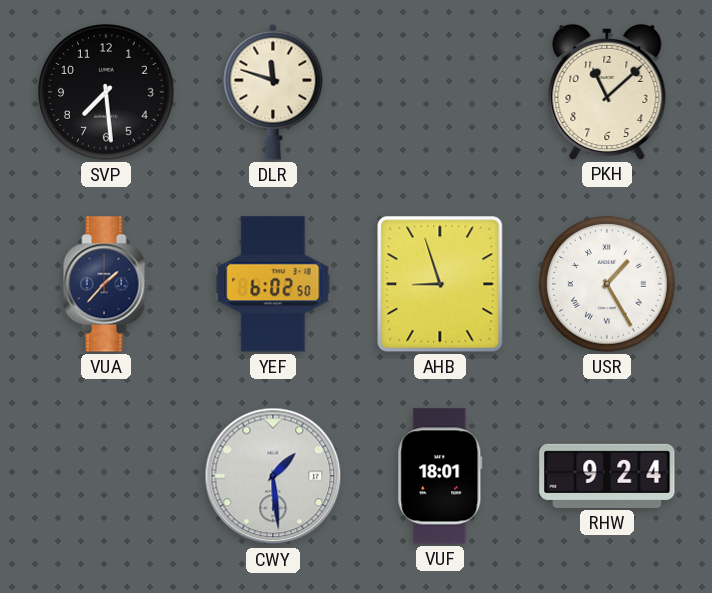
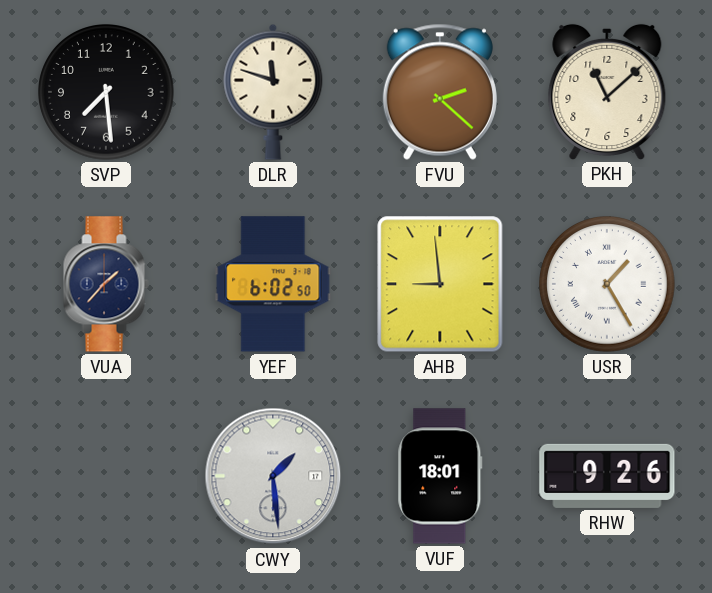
FVU: none -> 2:22 (440, 92)
AHB: 8:57 -> 8:59 (440, 284)
RHW: 9:24 -> 9:26 (607, 476)
